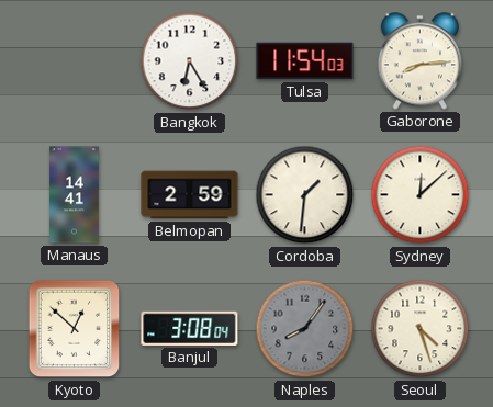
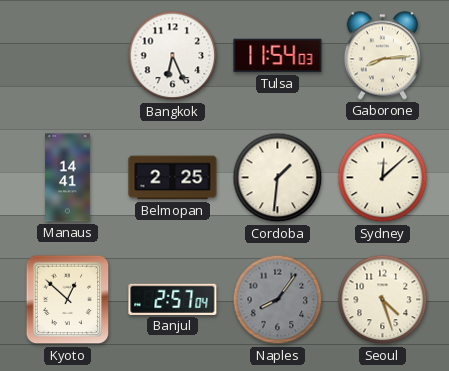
Bangkok: 6:25 -> 6:26 (173, 56)
Belmopan: 2:59 -> 2:25 (173, 178)
Banjul: 3:08 -> 2:57 (173, 299)
